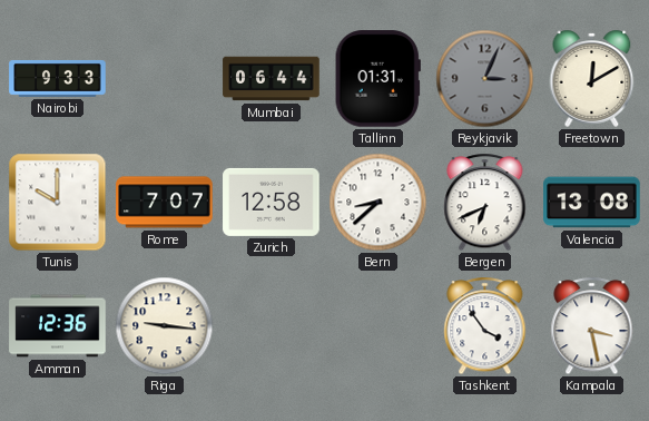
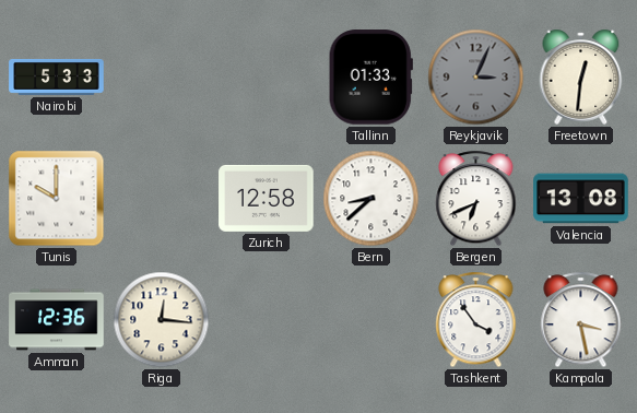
Nairobi: 9:33 -> 5:33 (57, 76)
Mumbai: 06:44 -> none (272, 79)
Tallinn: 01:31 -> 01:33 (370, 78)
Freetown: 12:10 -> 12:31 (581, 76)
Rome: 7:07 -> none (165, 203)
Riga: 9:16 -> 12:16 (162, 320)
